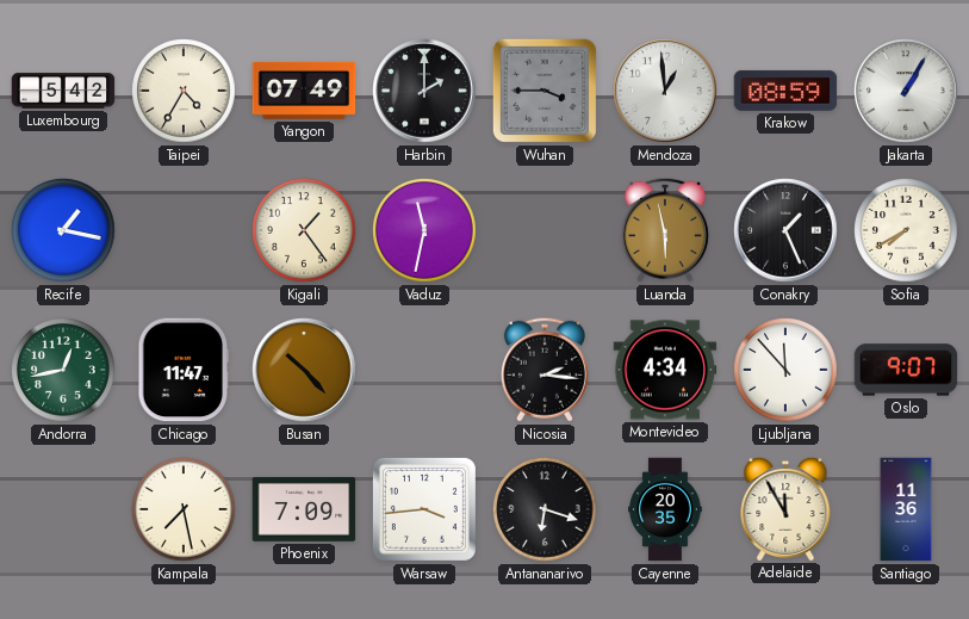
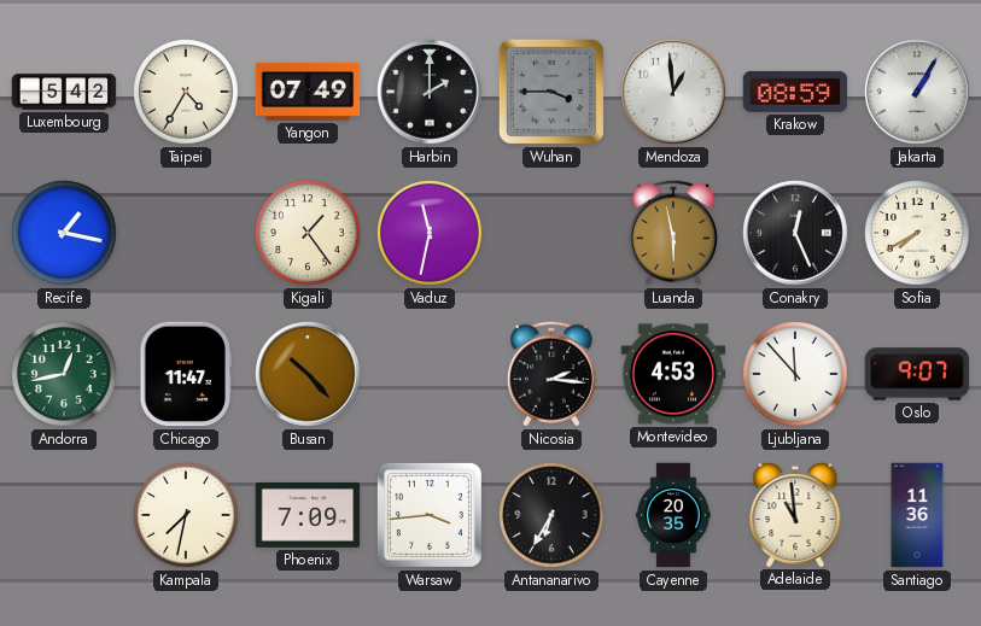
Conakry: 1:26 -> 12:26 (795, 233)
Montevideo: 4:34 -> 4:53 (673, 374)
Kampala: 7:28 -> 7:32 (186, 515)
Antananarivo: 6:18 -> 6:35 (551, 515)
Adelaide: 11:55 -> 10:59 (795, 514)
